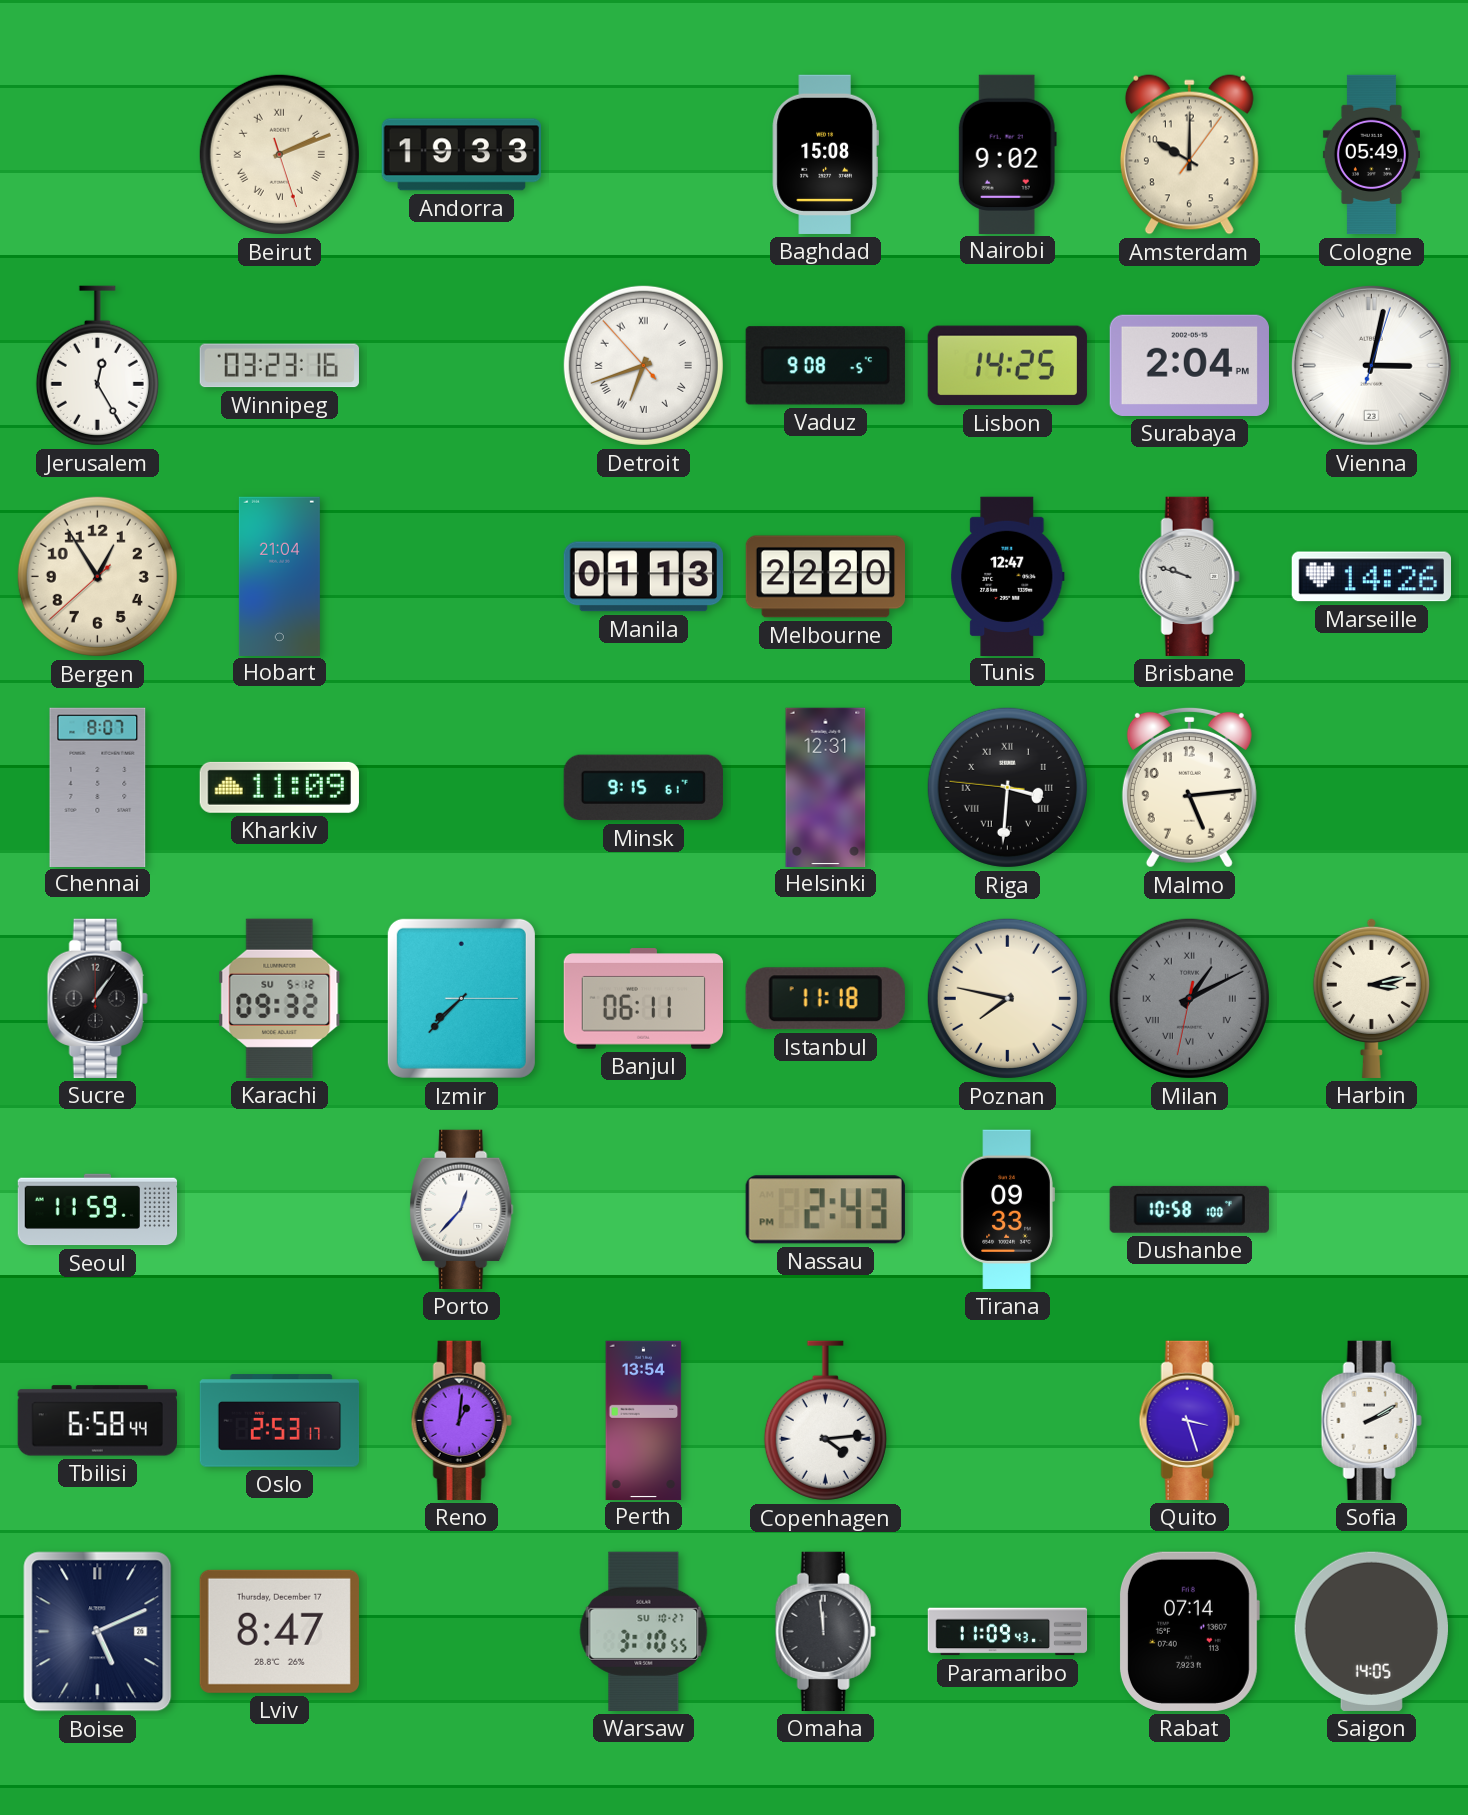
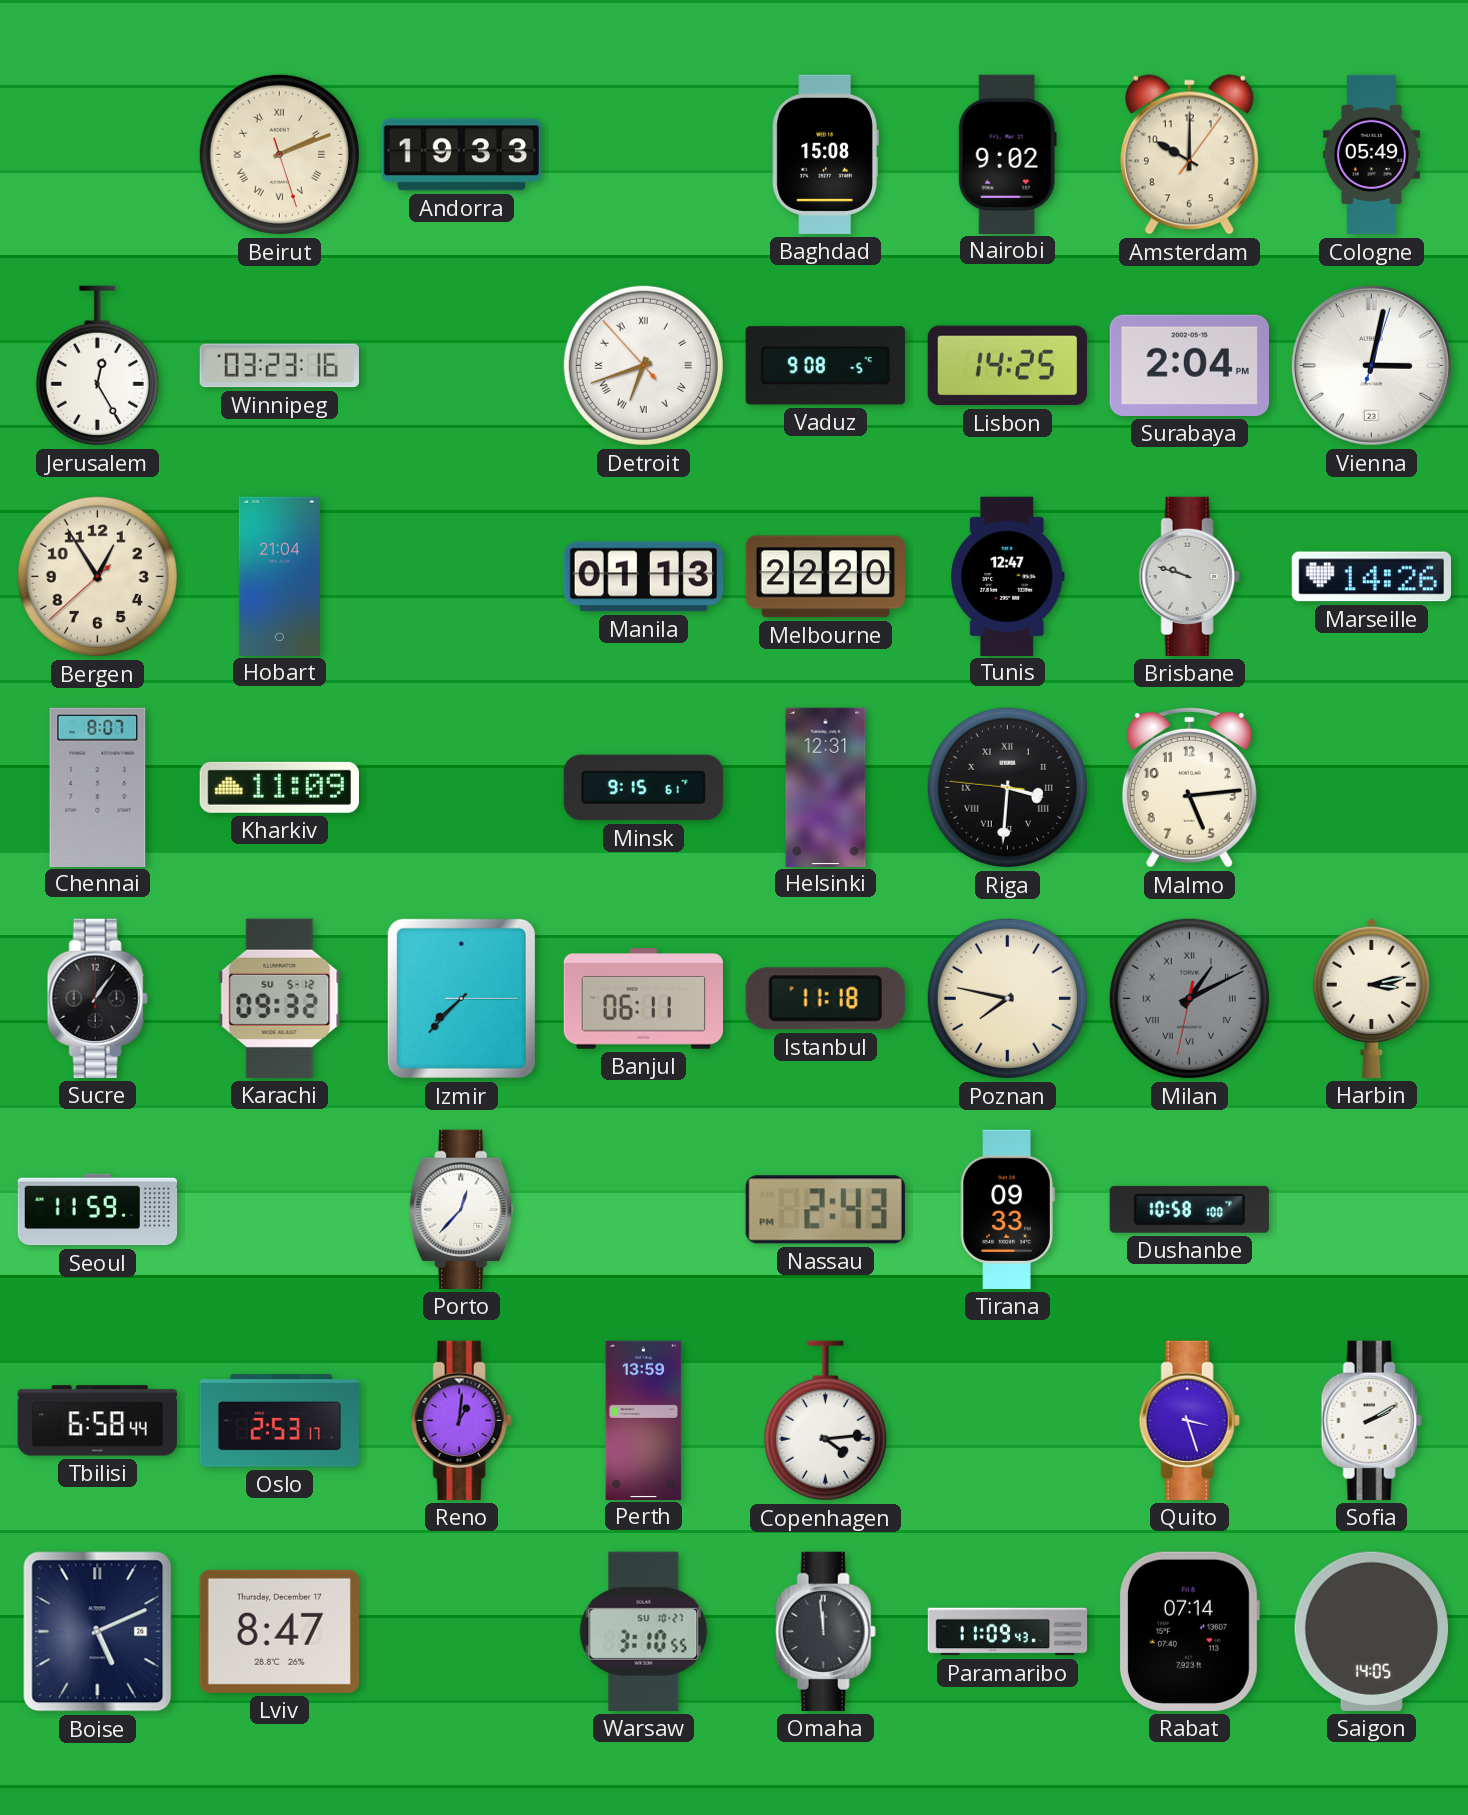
Perth: 13:54 -> 13:59 (644, 1420)
